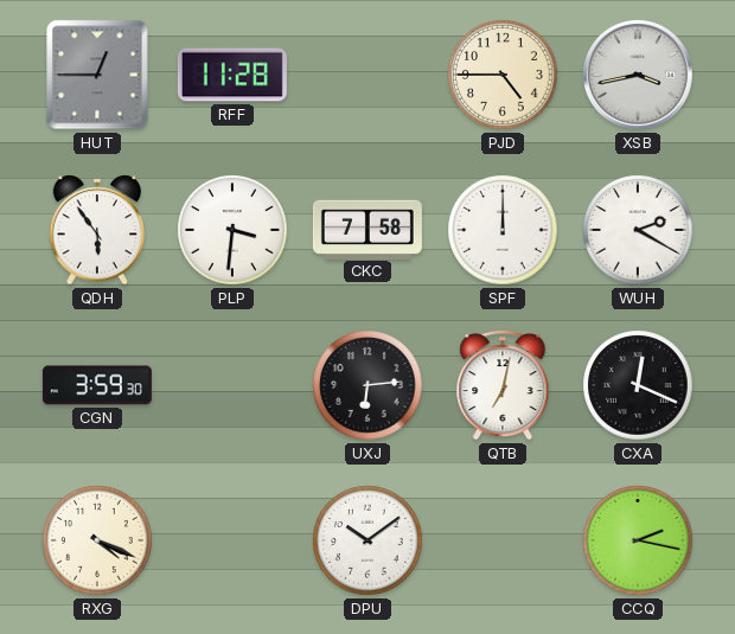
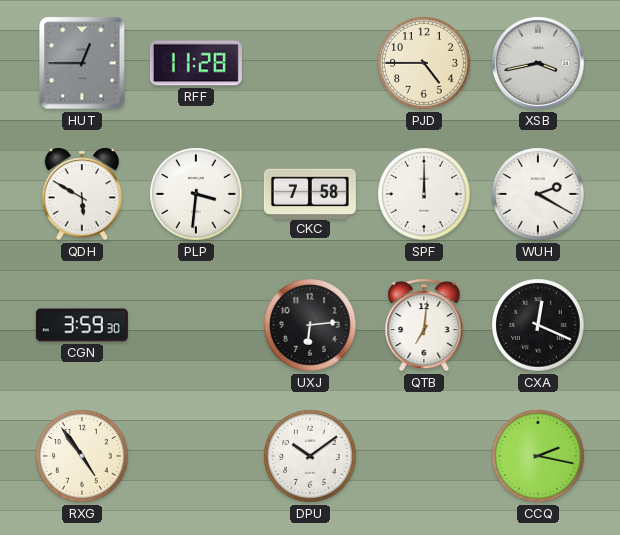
QDH: 5:54 -> 5:50 (82, 194)
QTB: 7:02 -> 7:01 (424, 325)
RXG: 4:19 -> 4:54 (82, 456)
